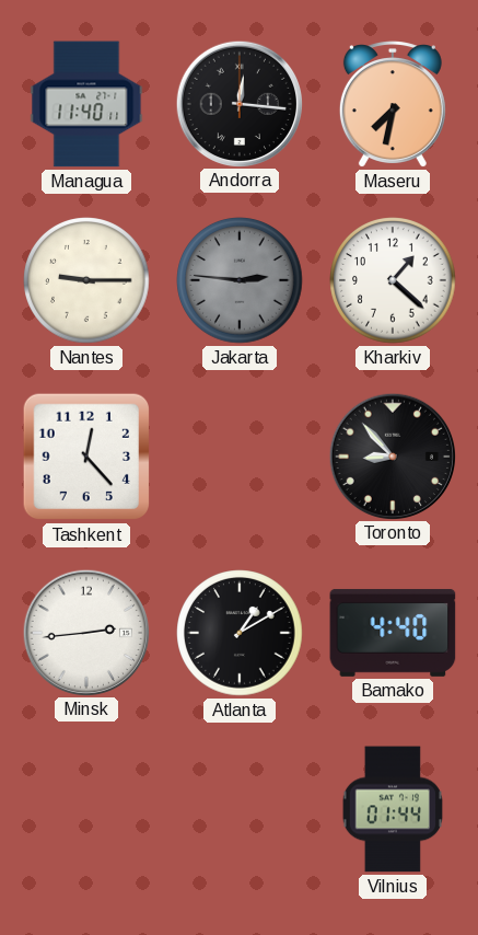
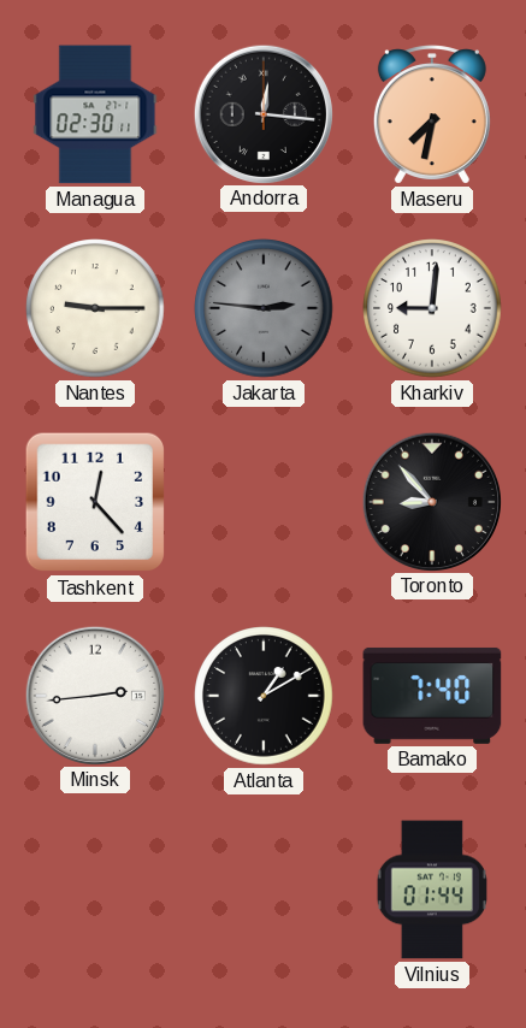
Managua: 11:40 -> 02:30 (95, 114)
Kharkiv: 1:22 -> 9:01 (432, 308)
Bamako: 4:40 -> 7:40 (432, 696)
